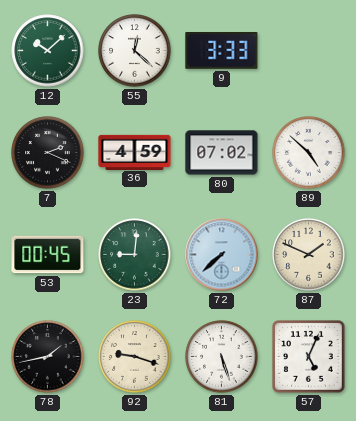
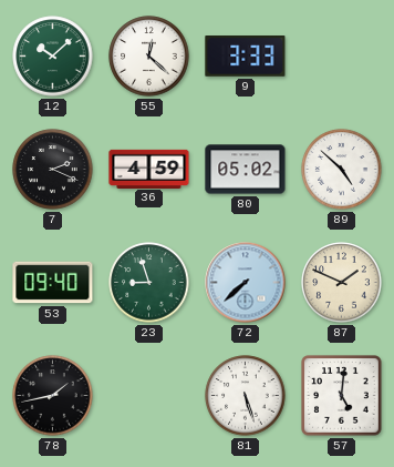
80: 07:02 -> 05:02 (246, 170)
53: 00:45 -> 09:40 (53, 283)
23: 9:01 -> 8:57 (149, 283)
92: 9:18 -> none (135, 357)
57: 5:04 -> 5:01 (342, 396)
